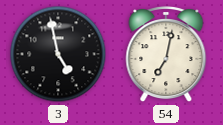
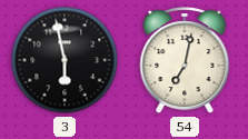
3: 4:58 -> 5:58 (65, 60)
